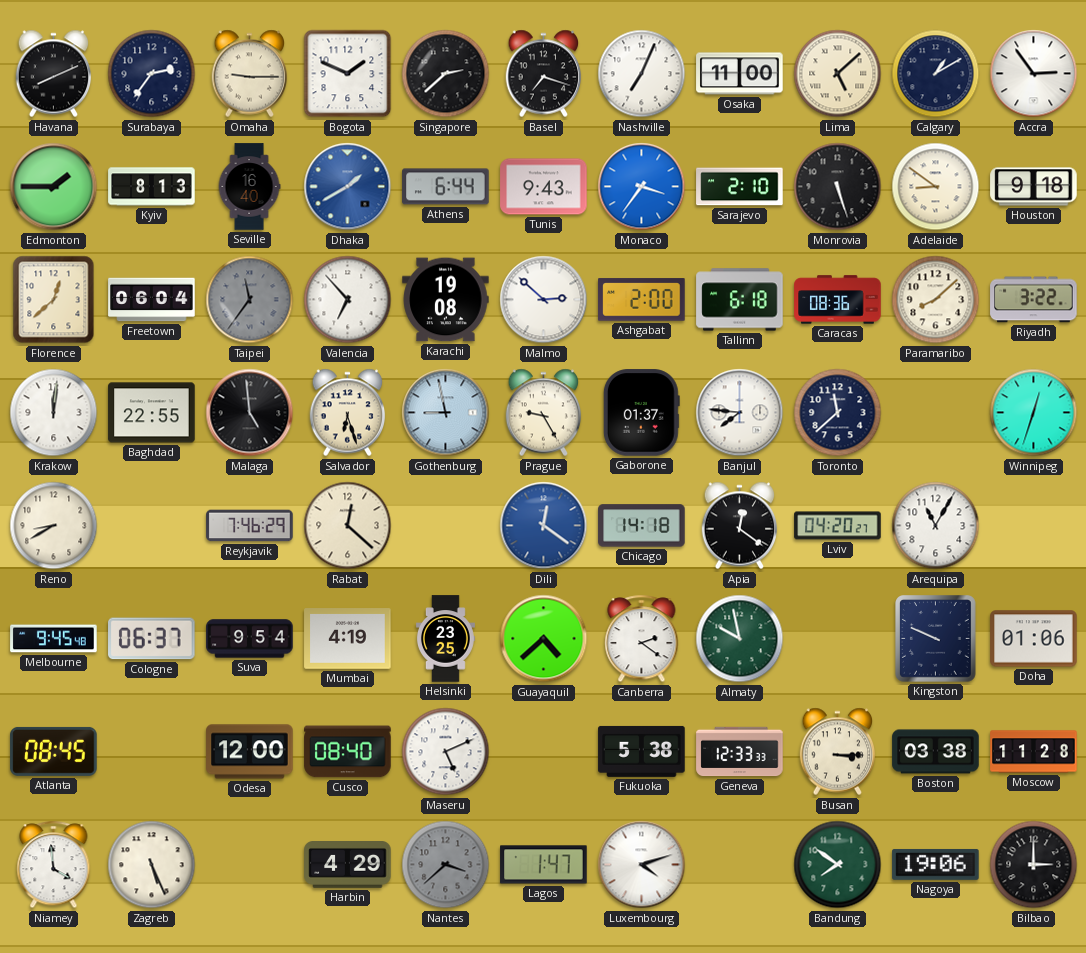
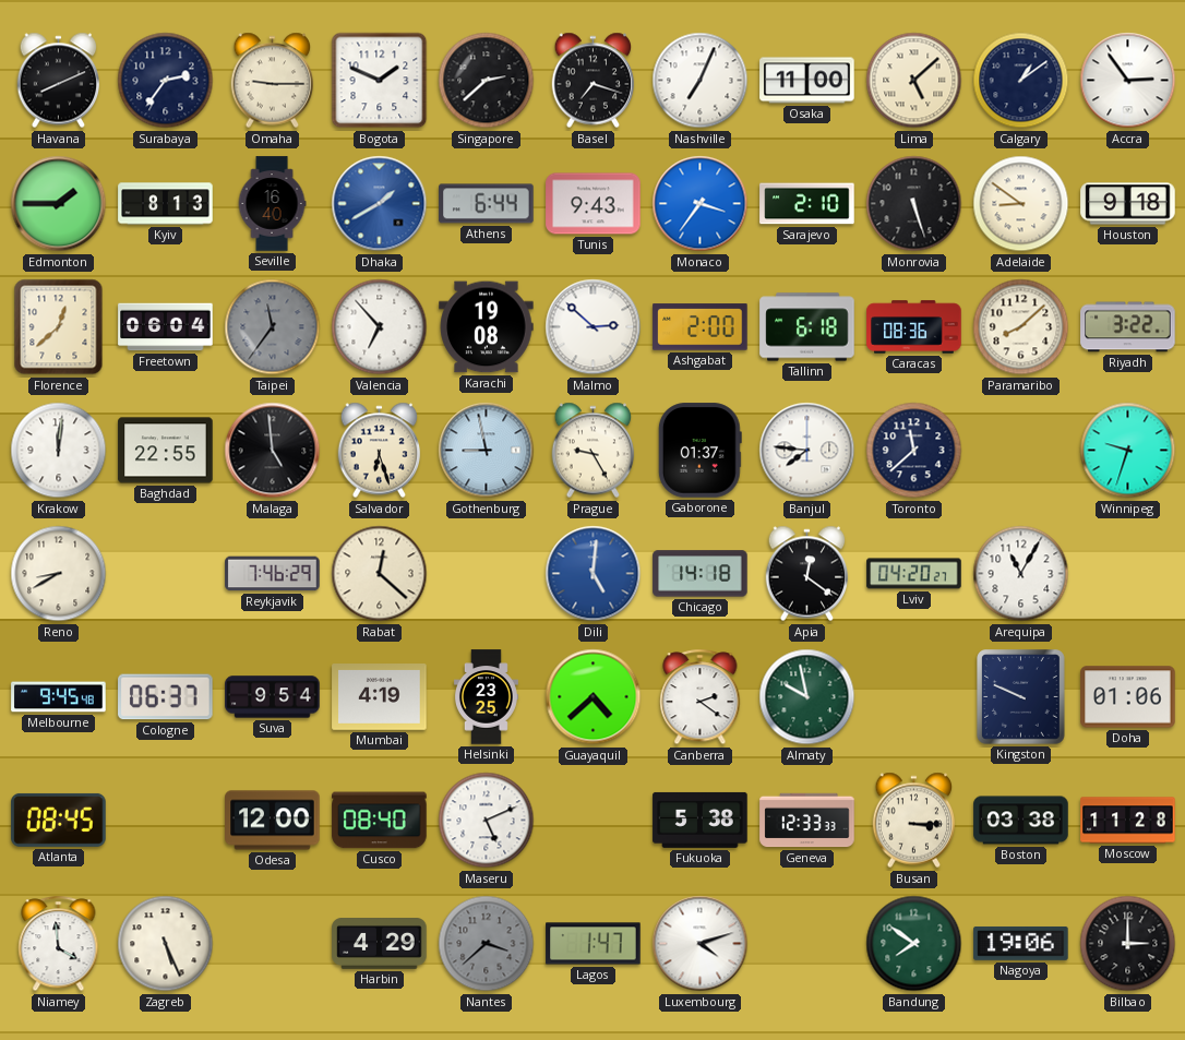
Calgary: 1:10 -> 1:09 (1021, 81)
Winnipeg: 12:33 -> 9:33 (1128, 451)
Dili: 12:21 -> 5:01 (594, 574)
